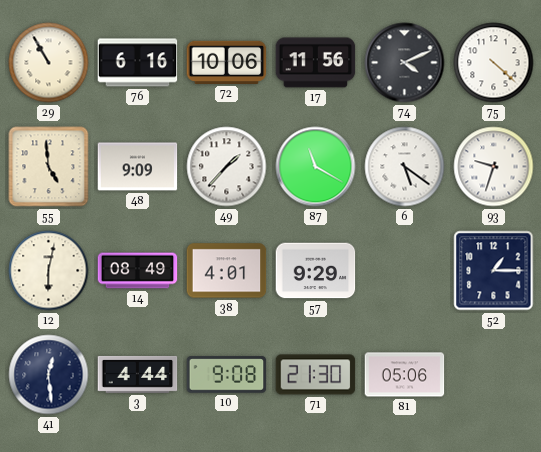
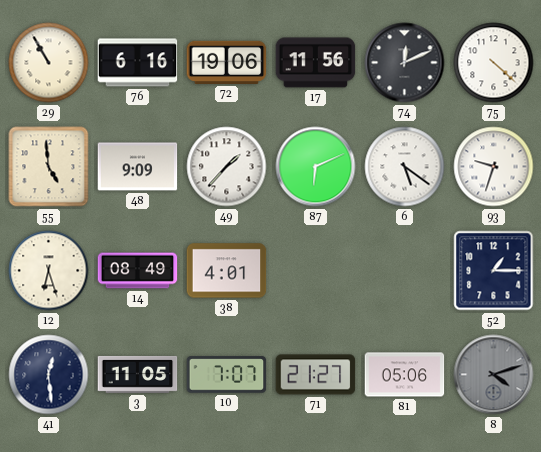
72: 10:06 -> 19:06 (227, 62)
74: 4:11 -> 12:11 (405, 63)
87: 11:20 -> 6:11 (316, 167)
12: 6:02 -> 6:27 (49, 271)
57: 9:29 -> none (316, 271)
3: 4:44 -> 11:05 (138, 374)
10: 9:08 -> 7:07 (227, 375)
71: 21:30 -> 21:27 (316, 375)
8: none -> 4:12 (494, 375)
